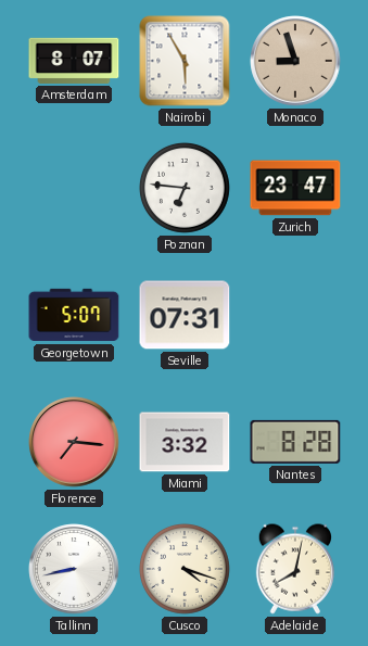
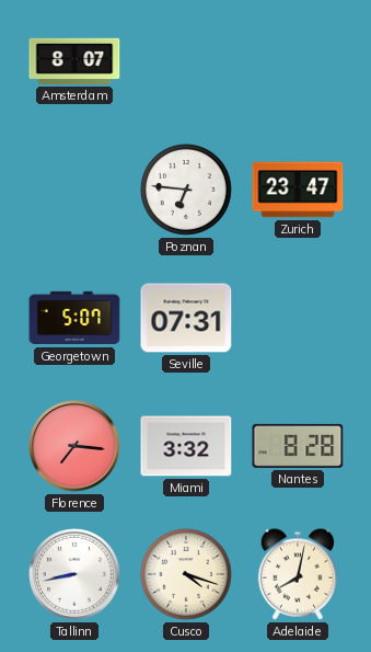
Nairobi: 5:55 -> none (185, 61)
Monaco: 8:57 -> none (295, 61)
